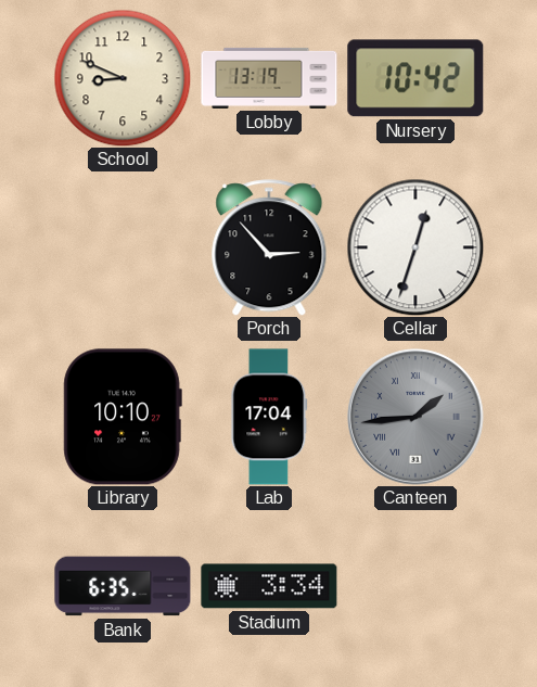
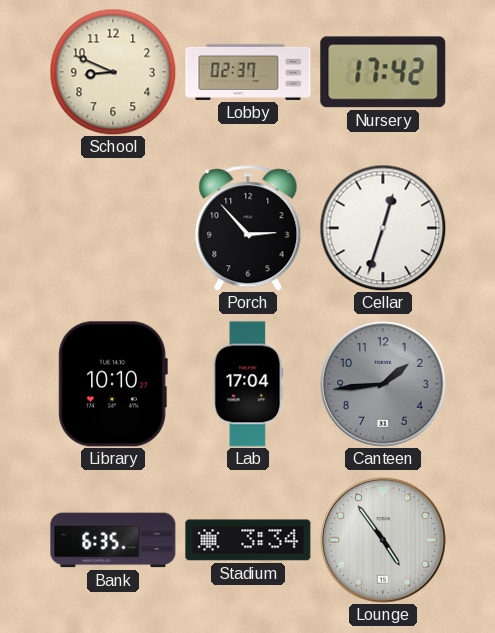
Lobby: 13:19 -> 02:37 (248, 72)
Nursery: 10:42 -> 17:42 (383, 72)
Canteen numerals: Roman -> Arabic (383, 384)
Lounge: none -> 4:54 (383, 540)
